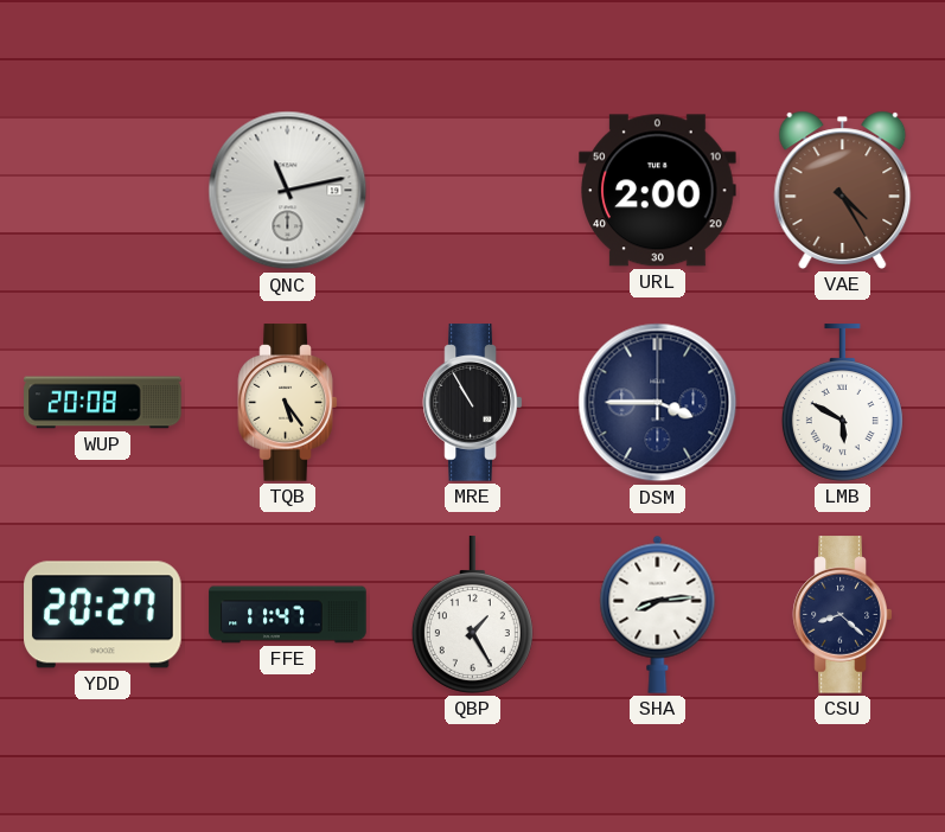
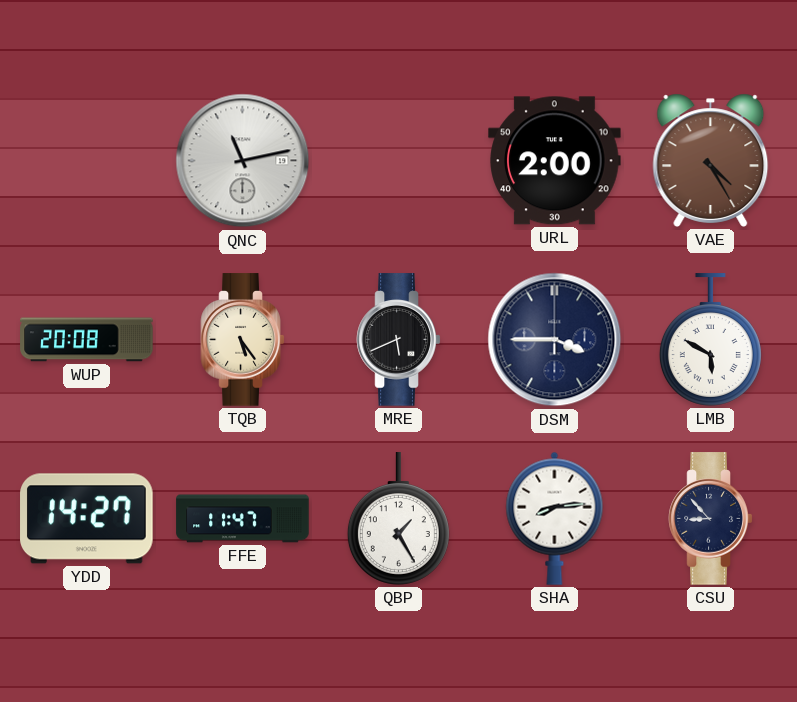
MRE: 10:55 -> 5:41 (399, 340)
YDD: 20:27 -> 14:27 (87, 519)
CSU: 8:22 -> 8:53 (711, 519)
